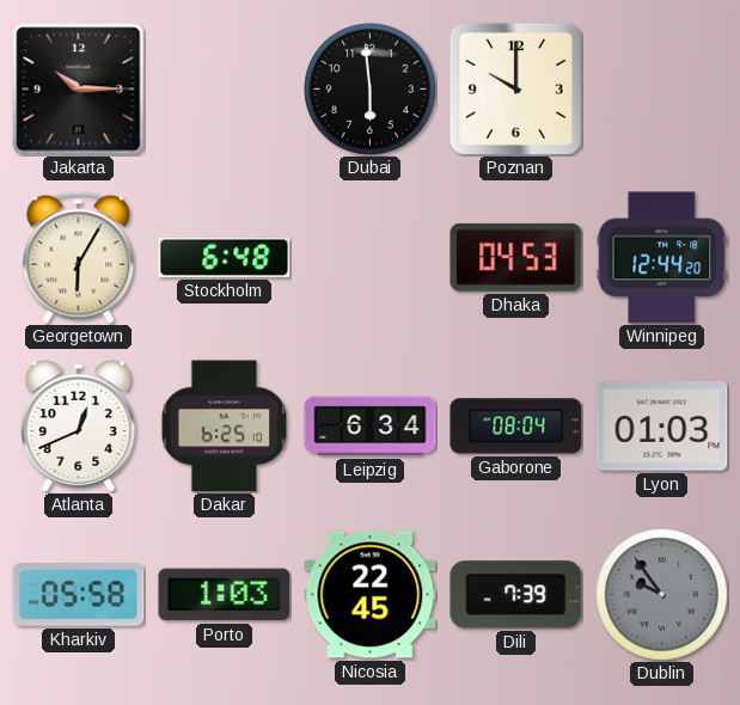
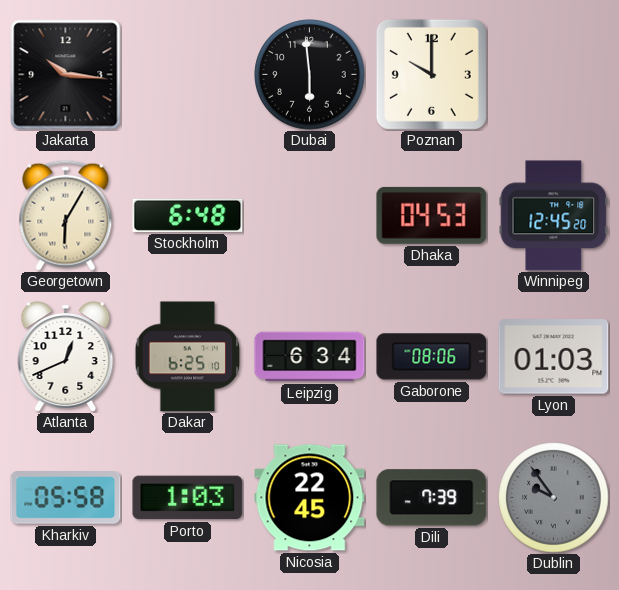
Jakarta: 10:15 -> 10:16 (66, 75)
Winnipeg: 12:44 -> 12:45 (554, 216)
Gaborone: 08:04 -> 08:06 (432, 357)
